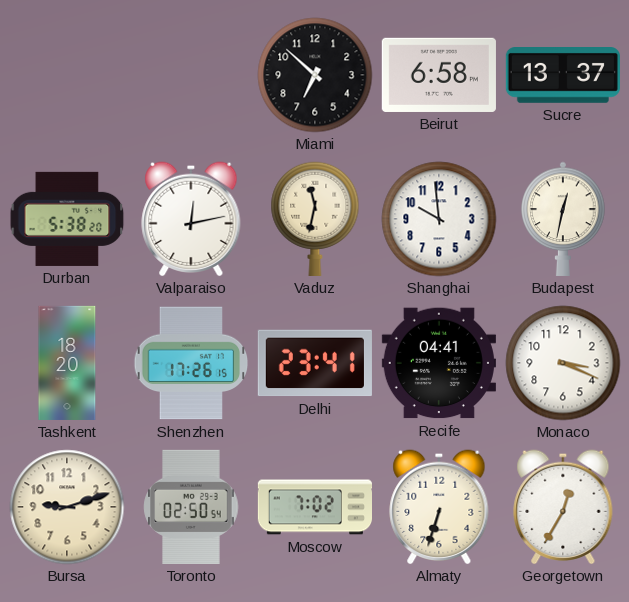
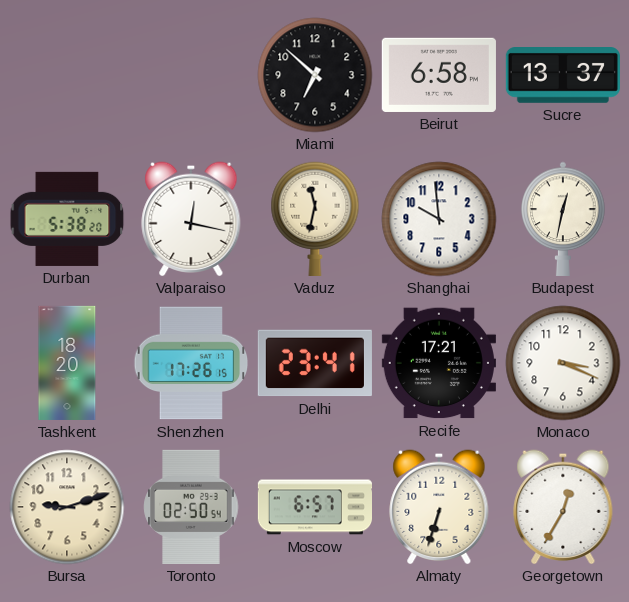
Valparaiso: 12:13 -> 12:17 (191, 219)
Recife: 04:41 -> 17:21 (439, 363)
Moscow: 7:02 -> 6:57 (314, 507)
